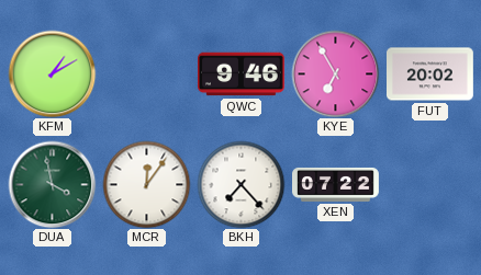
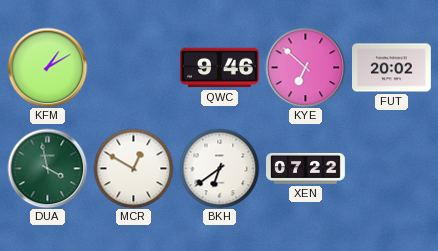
KYE: 6:55 -> 6:52 (305, 67)
MCR: 12:06 -> 12:50 (133, 168)
BKH: 7:23 -> 6:39 (219, 168)
